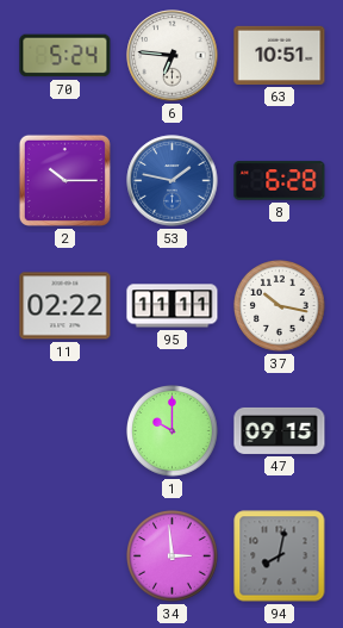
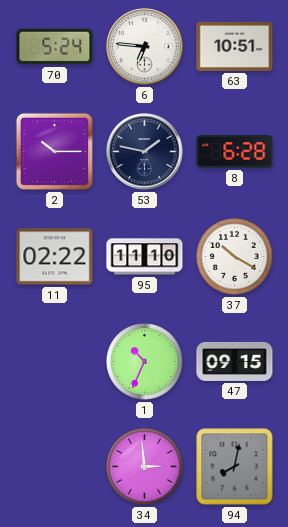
53 dial: blue -> navy (145, 152)
95: 11:11 -> 11:10 (145, 257)
37: 10:17 -> 10:20 (235, 257)
1: 10:00 -> 10:34 (145, 362)
